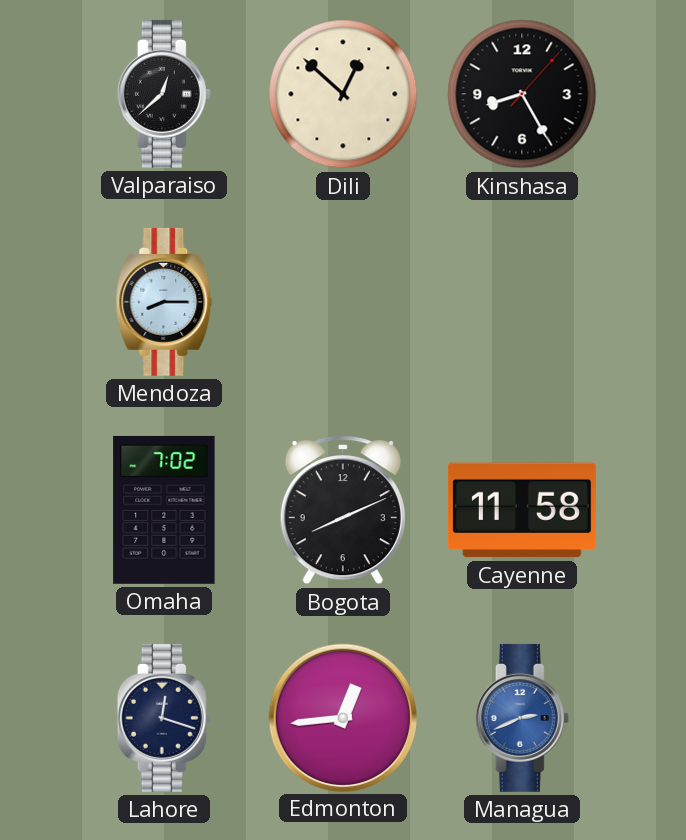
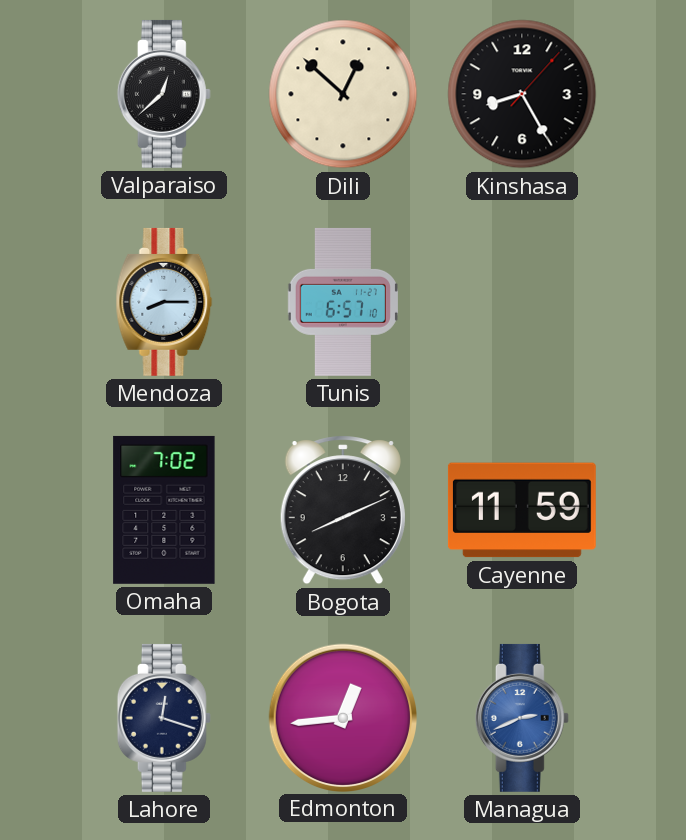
Tunis: none -> 6:57 (343, 302)
Cayenne: 11:58 -> 11:59 (522, 510)
